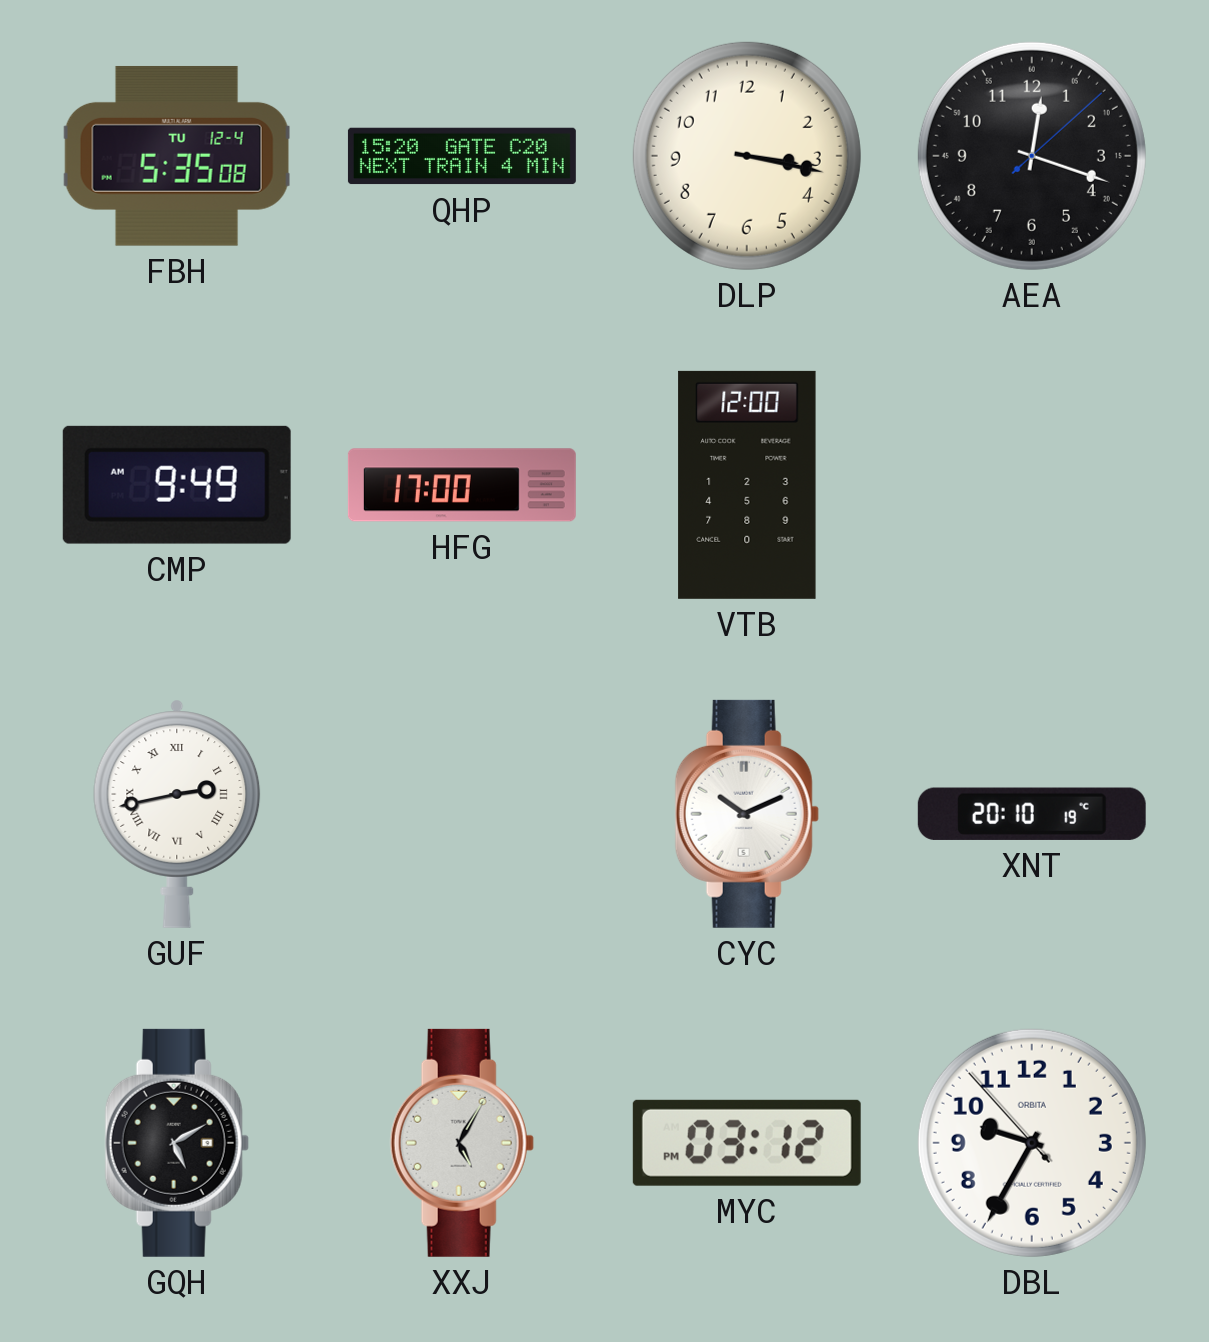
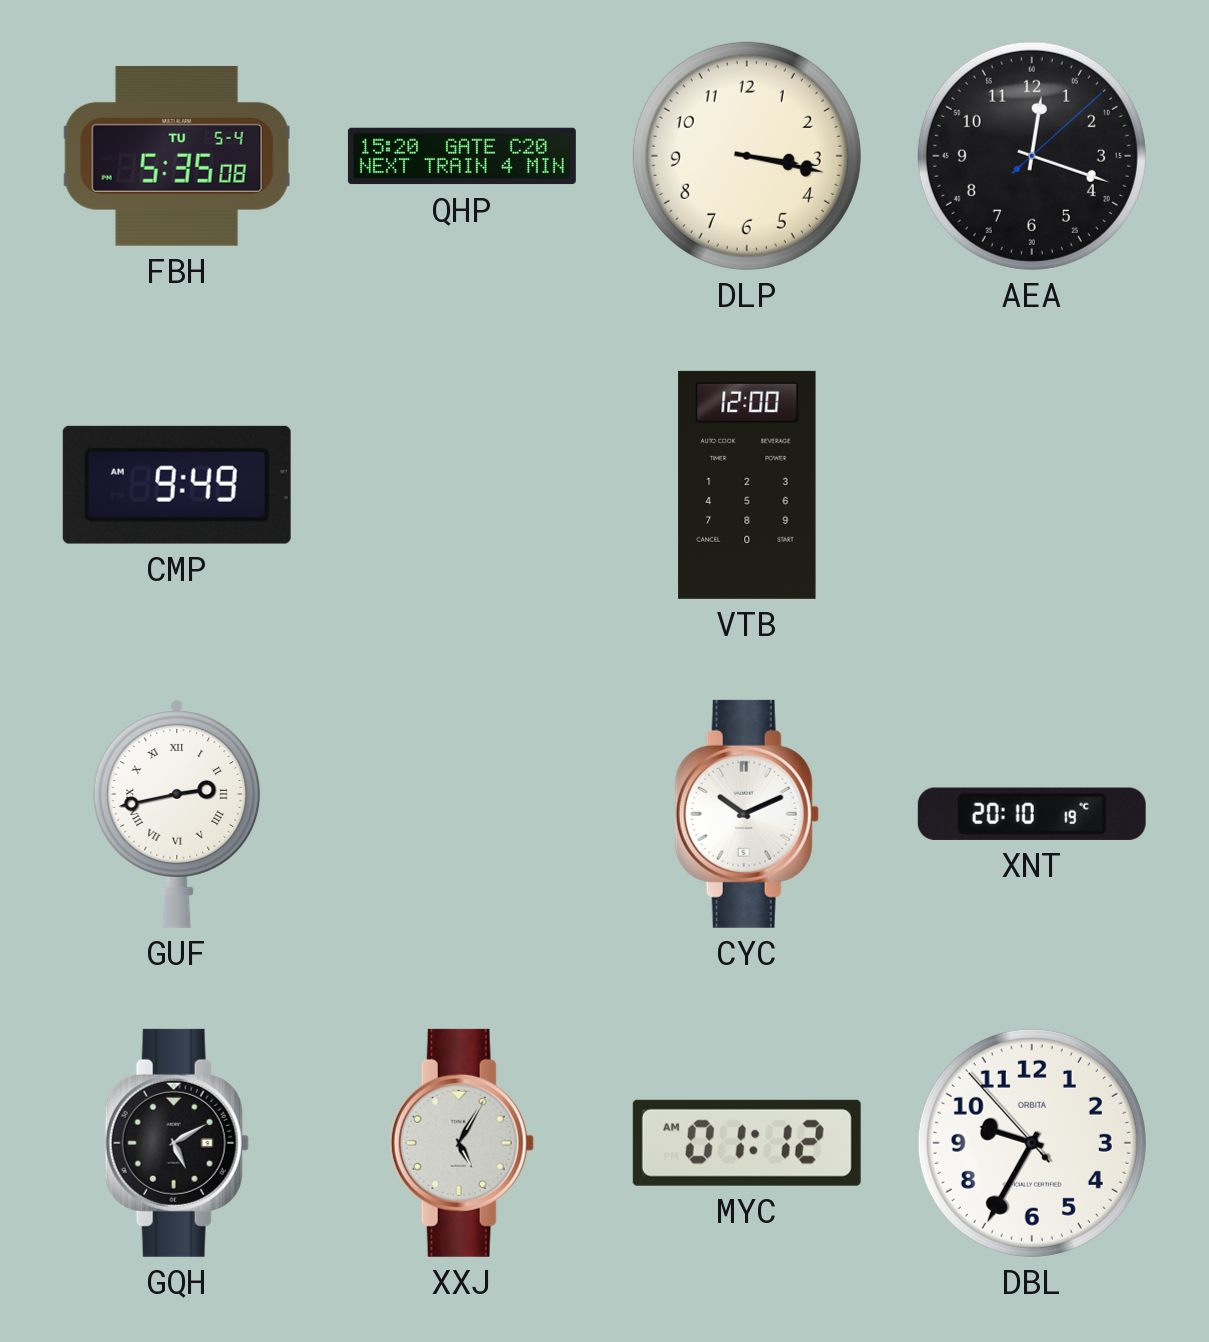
FBH date: TU 12-4 -> TU 5-4 (177, 156)
HFG: 17:00 -> none (462, 485)
MYC: 03:12 -> 01:12 (747, 1143)
